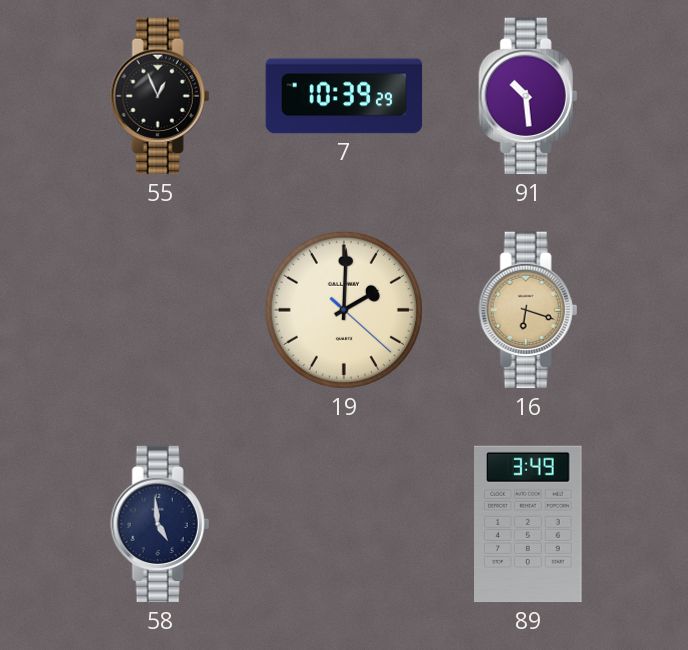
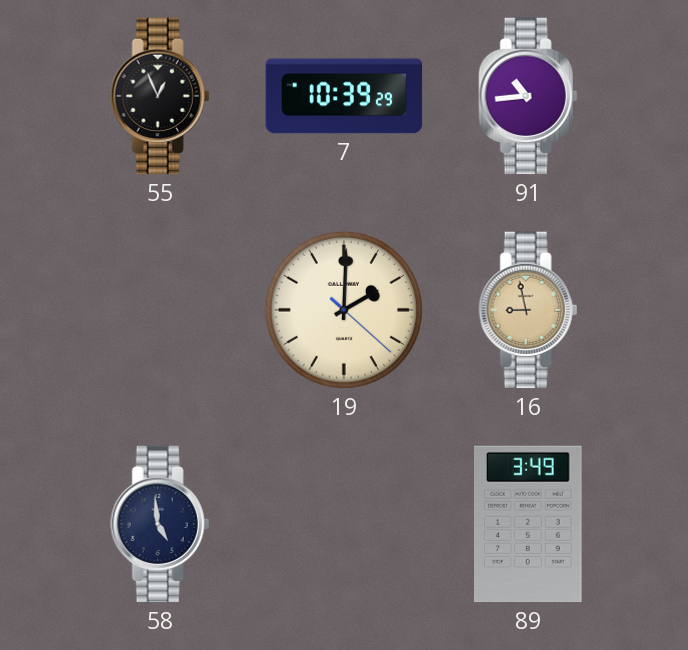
91: 10:29 -> 10:44 (528, 96)
16: 6:18 -> 8:58 (528, 310)
